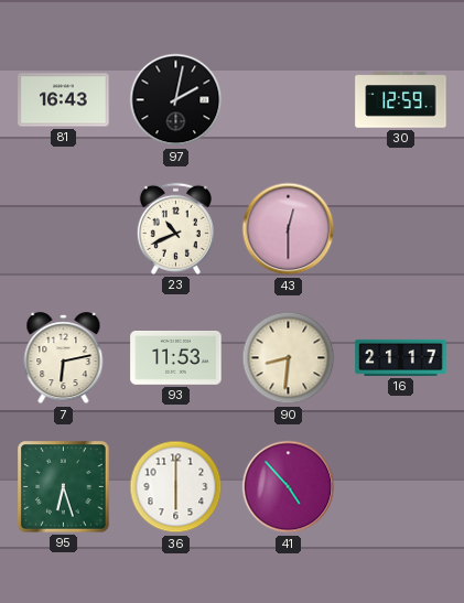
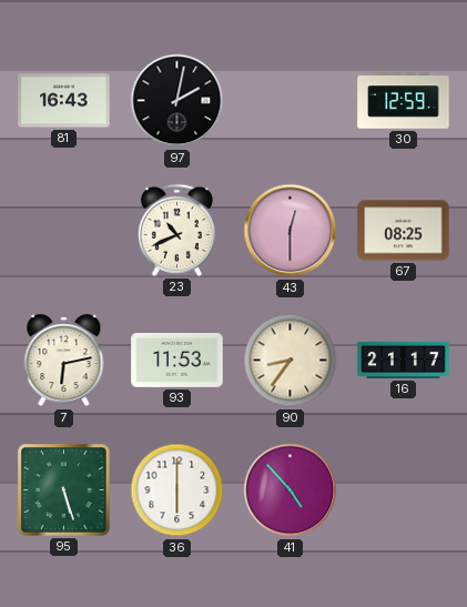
67: none -> 08:25 (404, 231)
90: 8:31 -> 8:36 (291, 361)
95: 6:27 -> 5:27 (64, 490)
